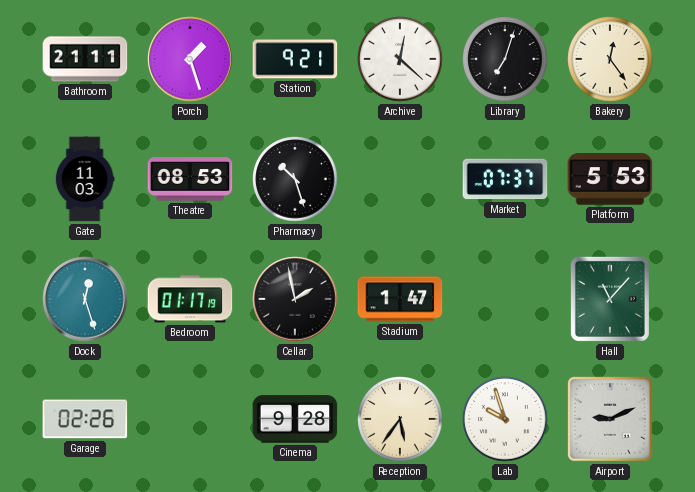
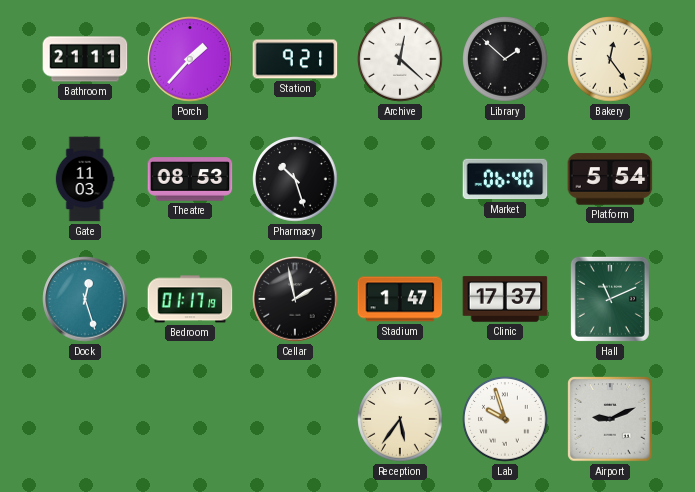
Porch: 1:27 -> 1:37 (190, 59)
Library: 7:03 -> 1:52 (505, 59)
Market: 07:37 -> 06:40 (505, 179)
Platform: 5:53 -> 5:54 (610, 179)
Clinic: none -> 17:37 (505, 299)
Hall: 11:07 -> 11:11 (610, 299)
Garage: 02:26 -> none (85, 419)
Cinema: 9:28 -> none (295, 419)
